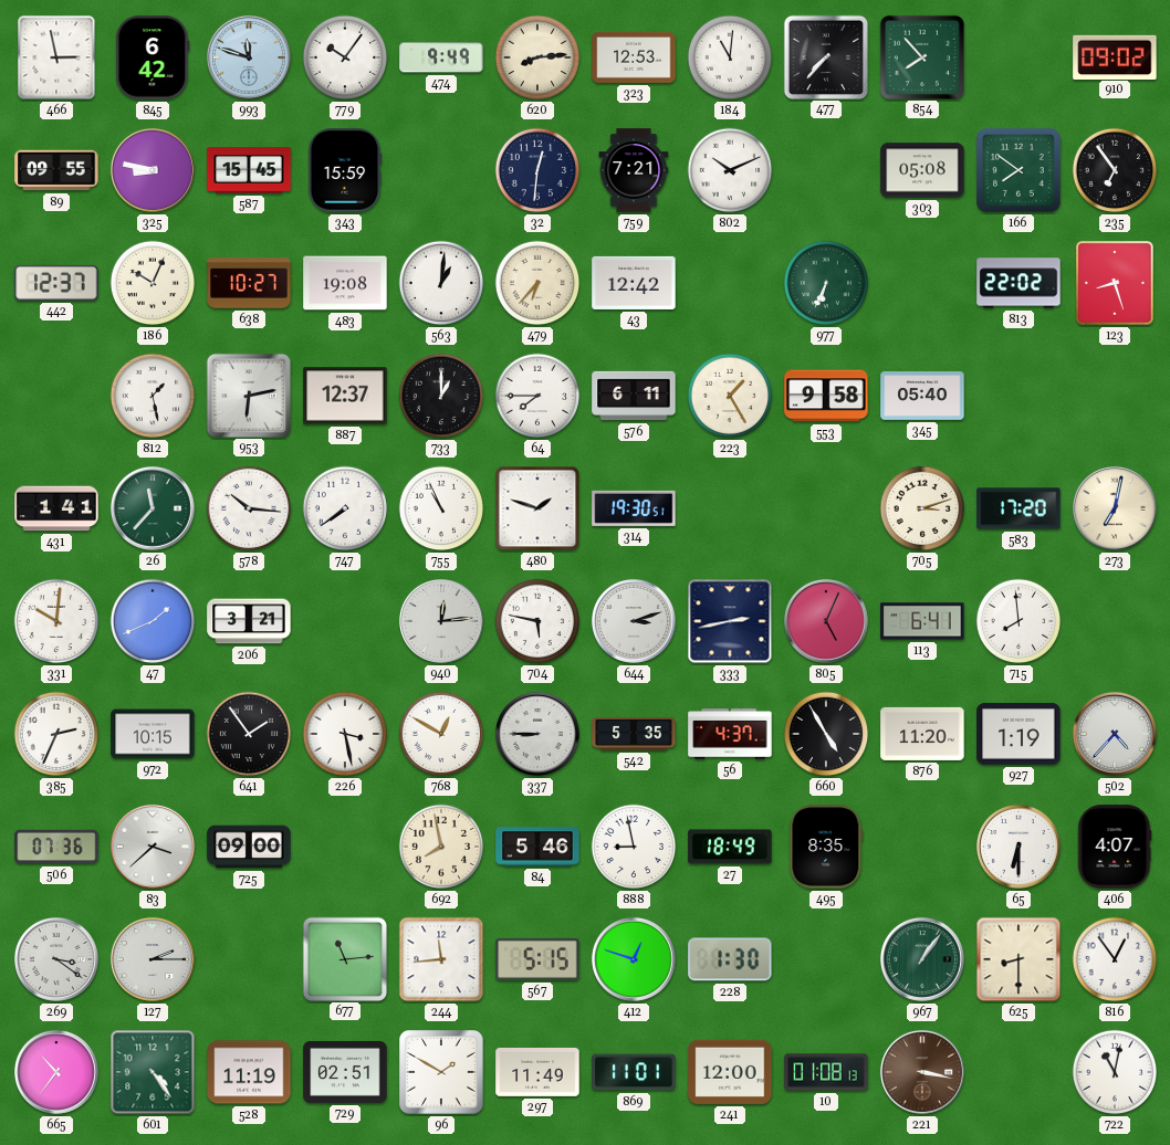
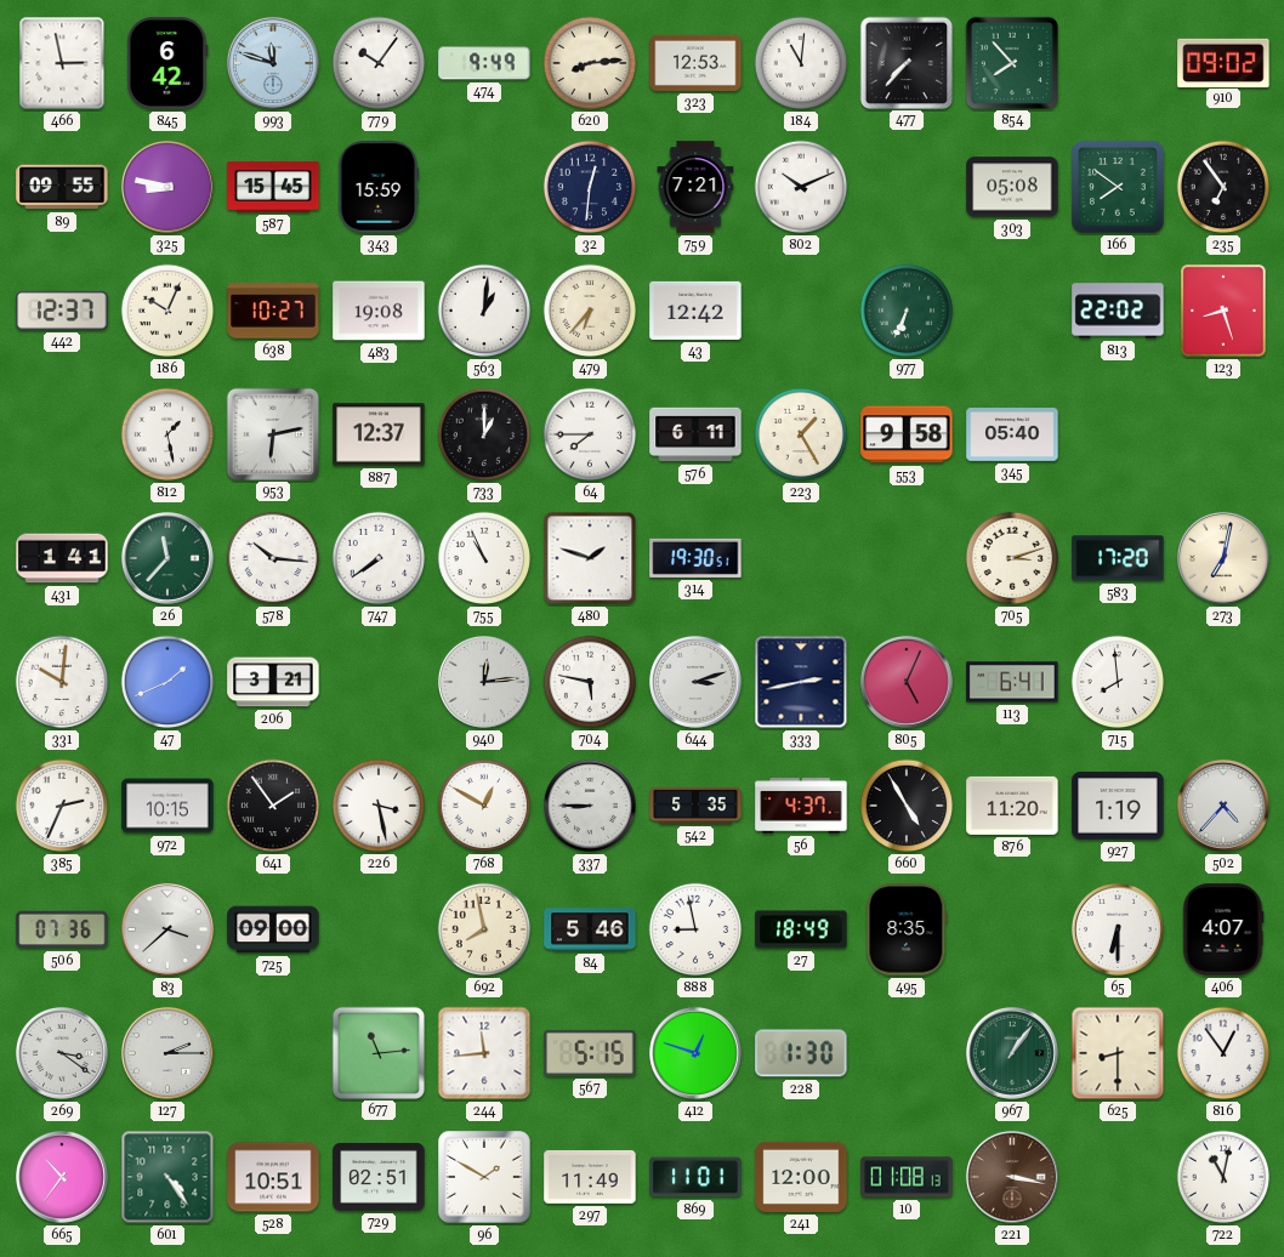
528: 11:19 -> 10:51 (273, 1177)
